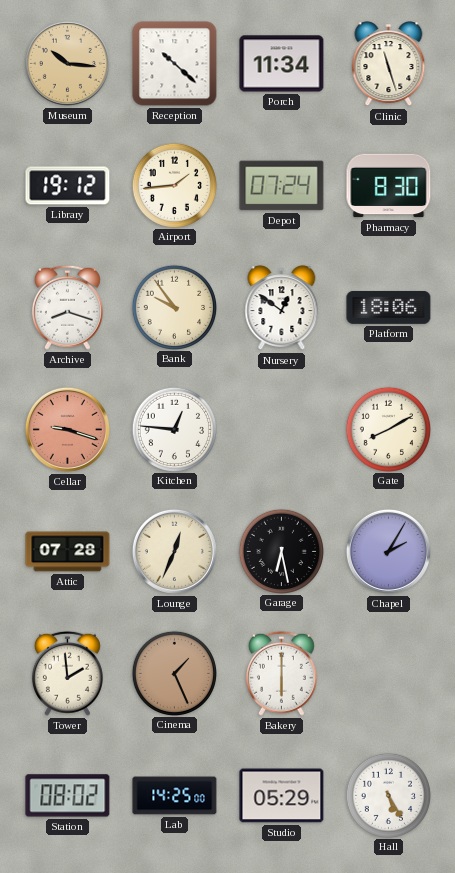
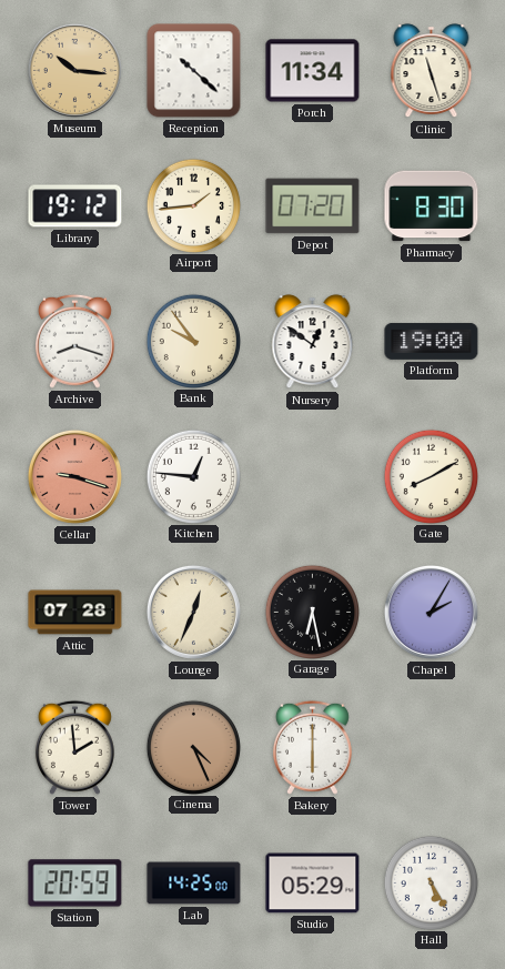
Depot: 07:24 -> 07:20 (313, 206)
Platform: 18:06 -> 19:00 (432, 341)
Cinema: 1:26 -> 4:26 (193, 747)
Station: 08:02 -> 20:59 (75, 884)
